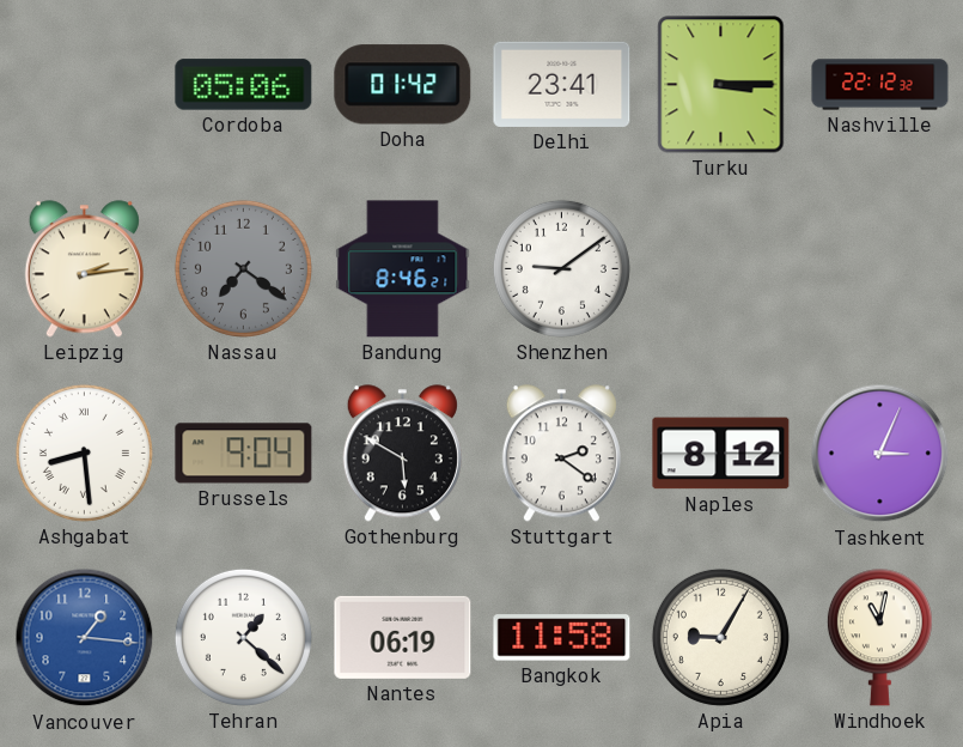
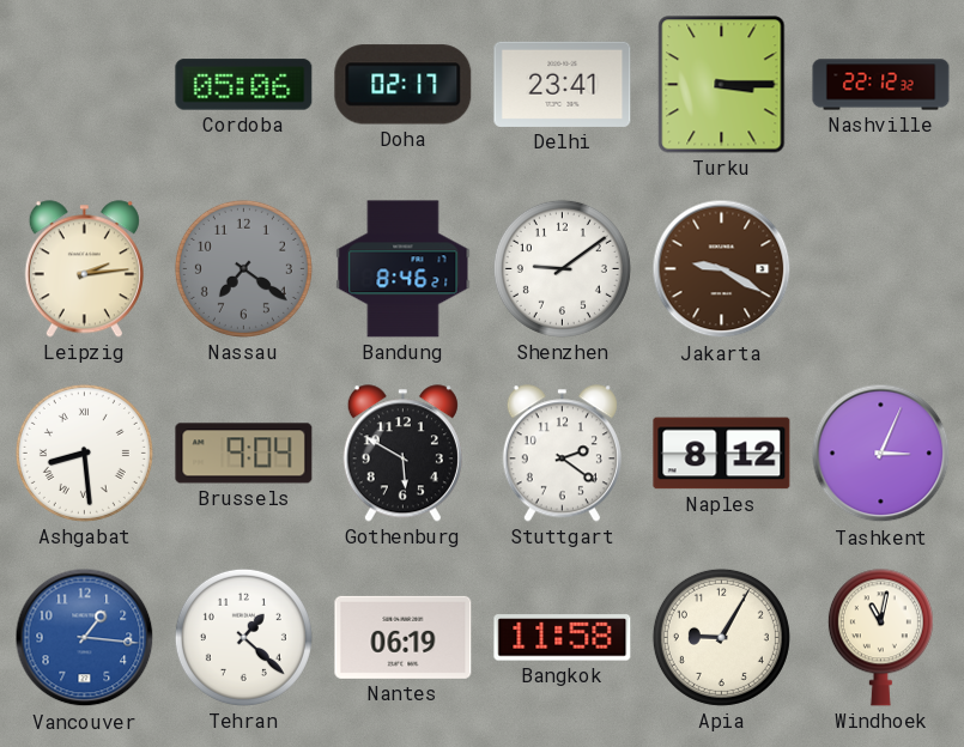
Doha: 01:42 -> 02:17 (404, 85)
Jakarta: none -> 9:20 (722, 269)
